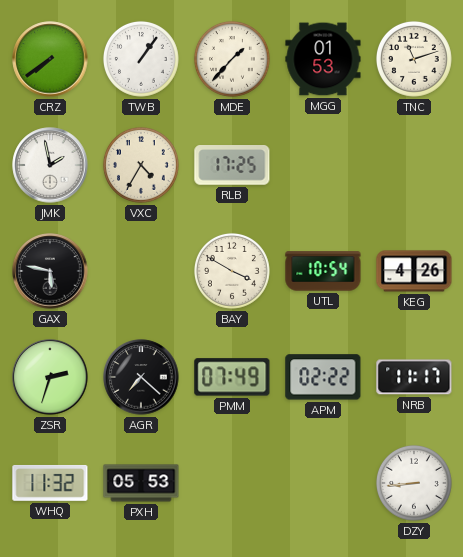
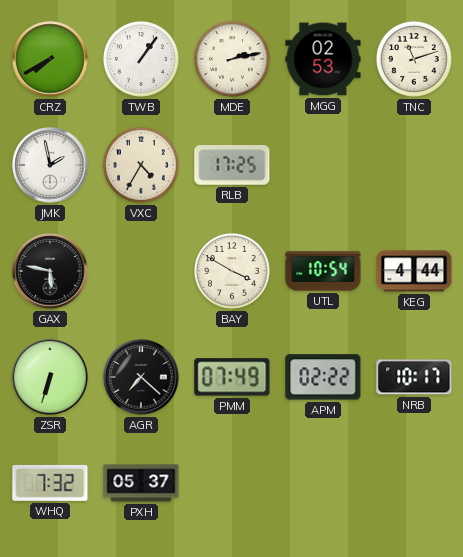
CRZ: 7:39 -> 7:40 (50, 59)
MDE: 1:37 -> 2:13 (232, 59)
MGG: 01:53 -> 02:53 (323, 59)
KEG: 4:26 -> 4:44 (414, 271)
ZSR: 2:33 -> 6:33 (50, 377)
NRB: 11:17 -> 10:17 (414, 377)
WHQ: 11:32 -> 7:32 (50, 483)
PXH: 05:53 -> 05:37 (141, 483)
DZY: 8:44 -> none (414, 483)
